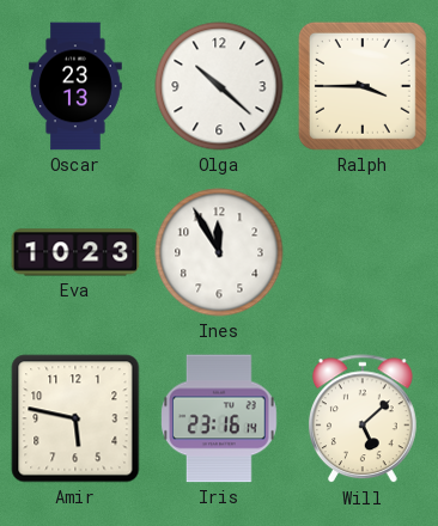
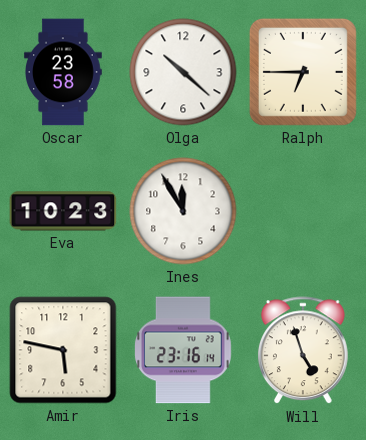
Oscar: 23:13 -> 23:58 (64, 72)
Ralph: 3:45 -> 6:45 (303, 72)
Will: 5:08 -> 4:57 (303, 351)
